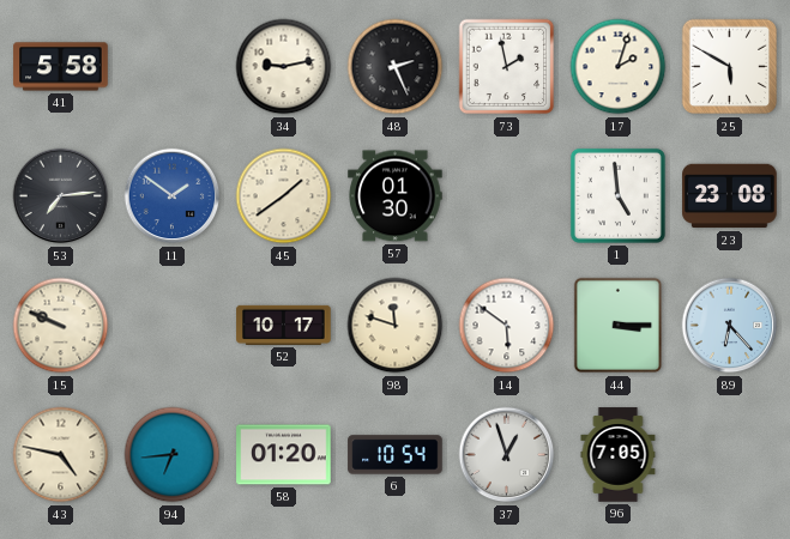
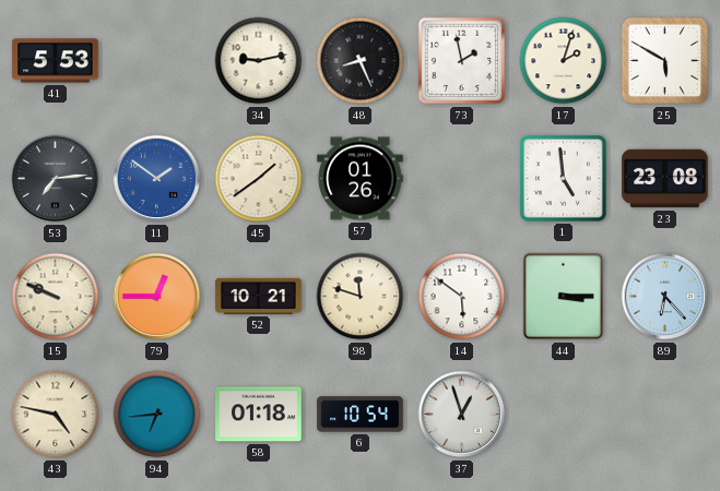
41: 5:58 -> 5:53 (56, 61)
48: 2:26 -> 8:26 (361, 61)
57: 01:30 -> 01:26 (361, 179)
79: none -> 12:45 (157, 297)
52: 10:17 -> 10:21 (259, 296)
58: 01:20 -> 01:18 (259, 415)
96: 7:05 -> none (619, 455)
